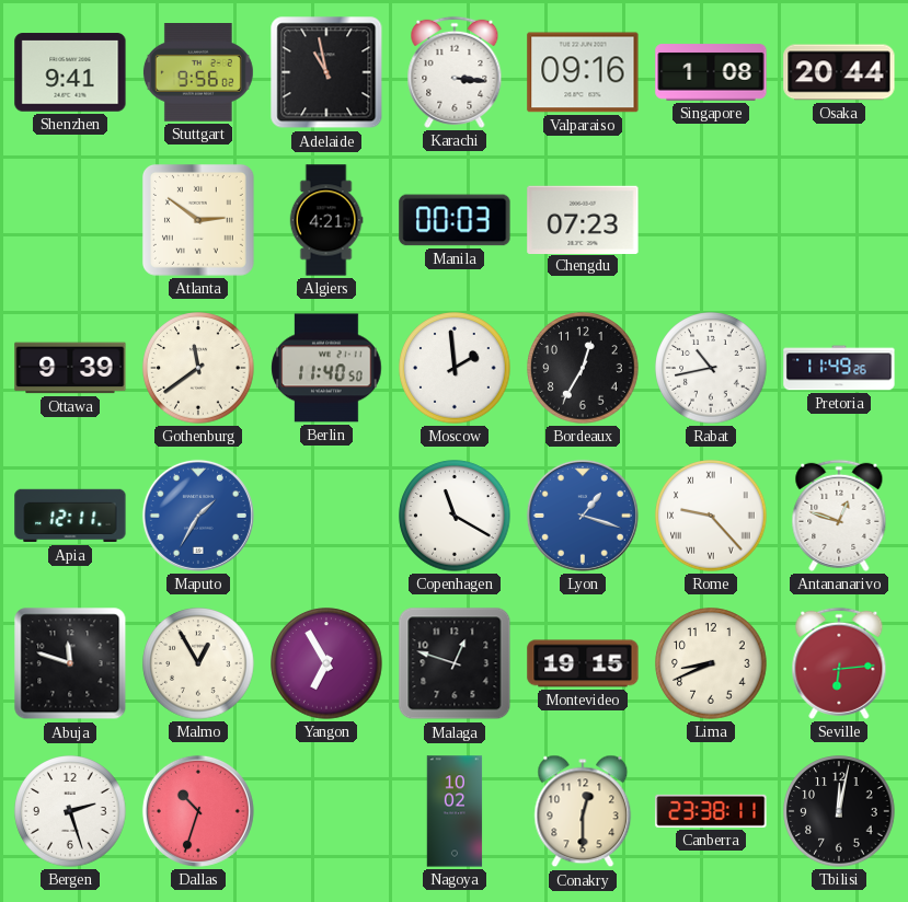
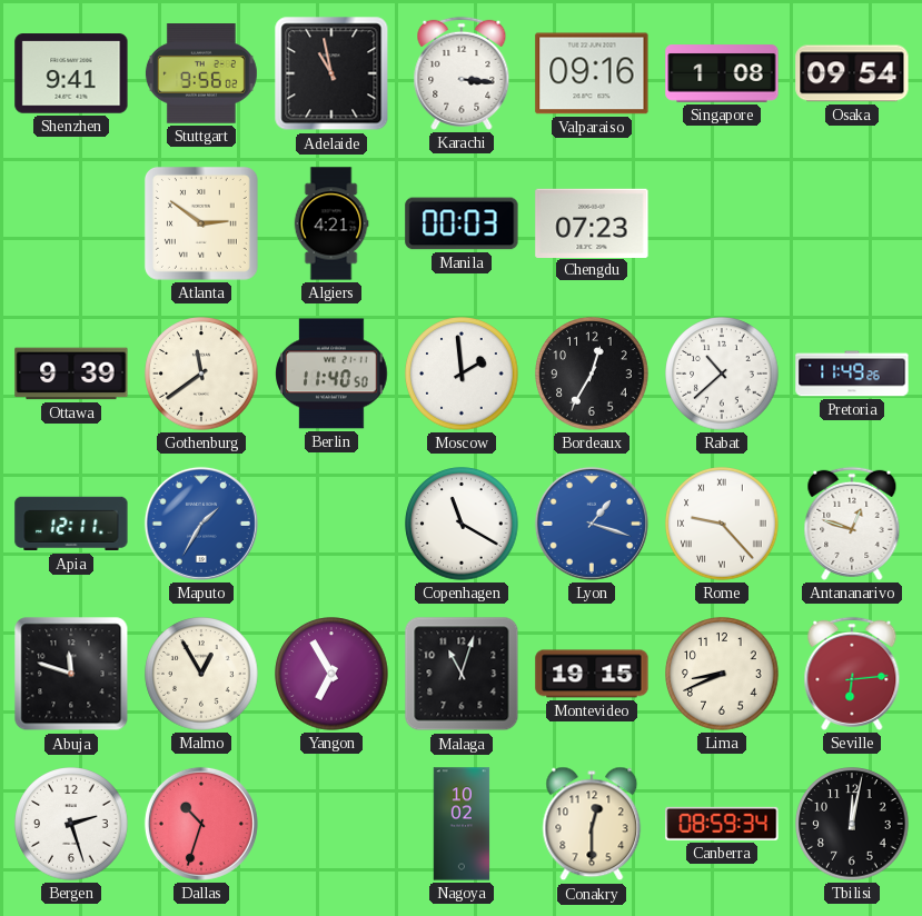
Osaka: 20:44 -> 09:54 (852, 73)
Rabat: 10:43 -> 10:38 (722, 374)
Malaga: 12:48 -> 11:03 (462, 674)
Canberra: 23:38 -> 08:59 (722, 824)
